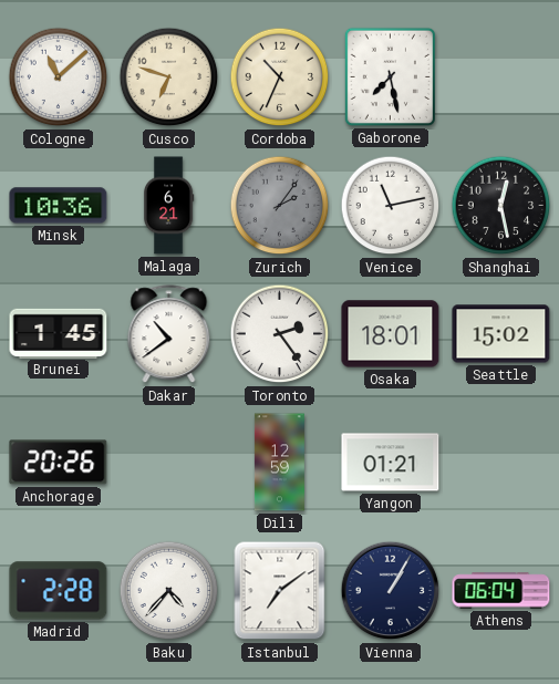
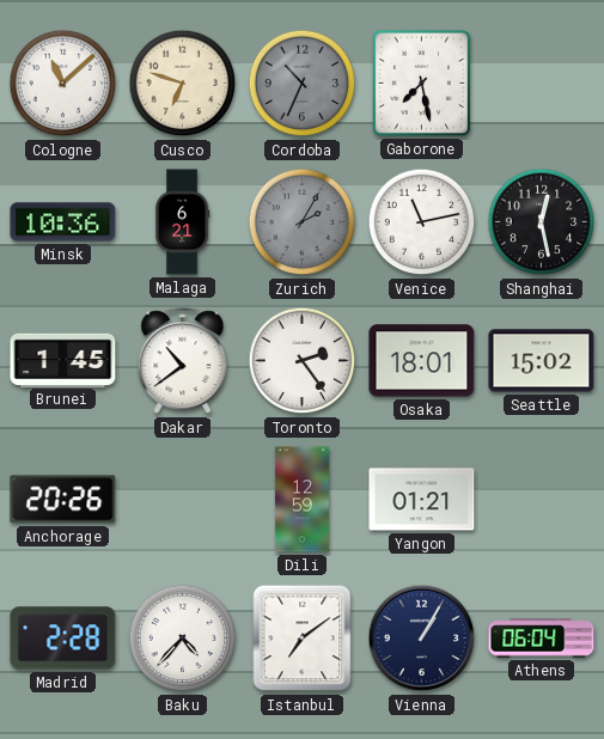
Cordoba dial: cream -> grey (303, 84)
Zurich: 2:06 -> 2:05 (303, 222)
